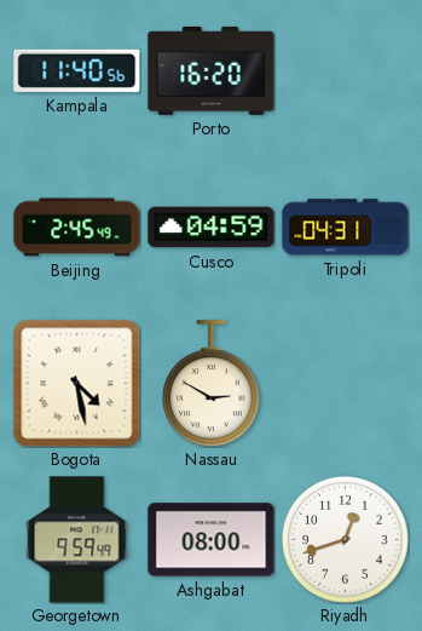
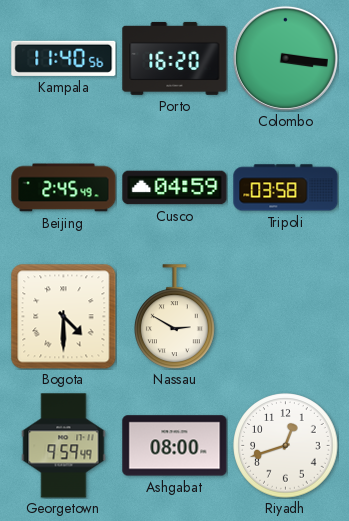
Colombo: none -> 3:16 (285, 58)
Tripoli: 04:31 -> 03:58 (286, 188)
Bogota: 4:28 -> 4:30 (63, 316)
